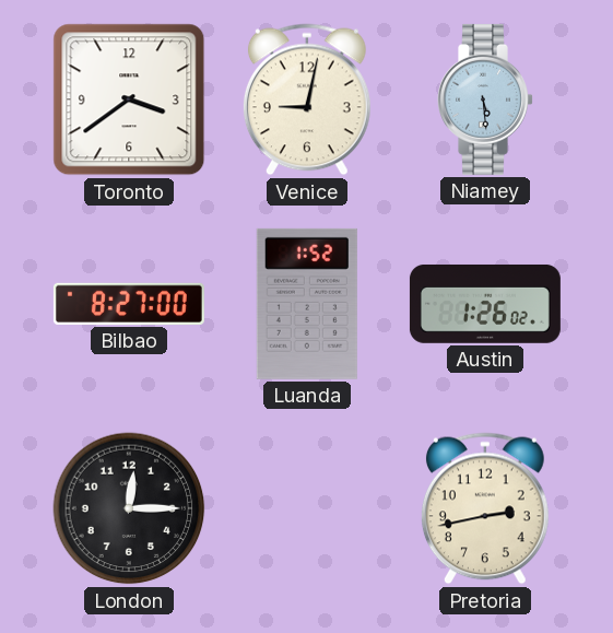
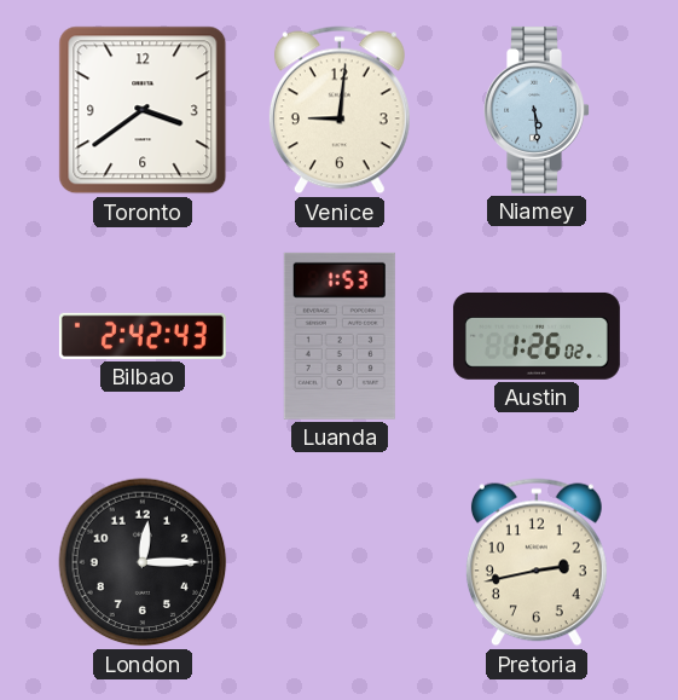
Venice: 9:02 -> 9:01 (340, 110)
Bilbao: 8:27 -> 2:42 (143, 336)
Luanda: 1:52 -> 1:53 (340, 336)
